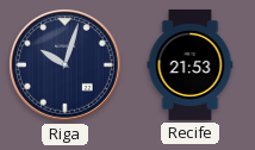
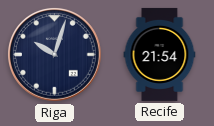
Recife: 21:53 -> 21:54 (160, 54)
